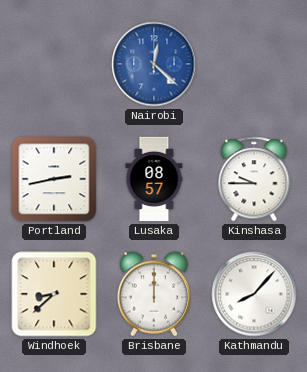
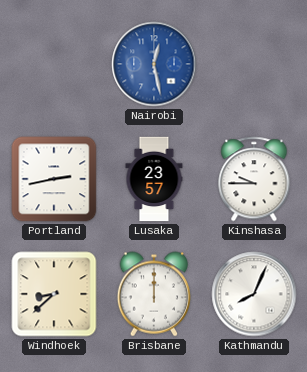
Nairobi: 12:22 -> 12:28 (154, 64)
Lusaka: 08:57 -> 23:57 (154, 179)
Kathmandu: 8:07 -> 8:04 (254, 294)
